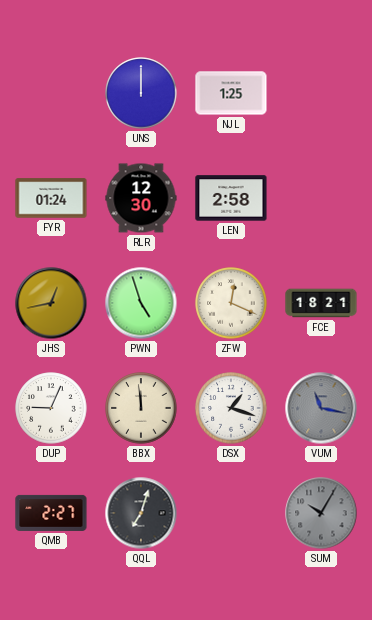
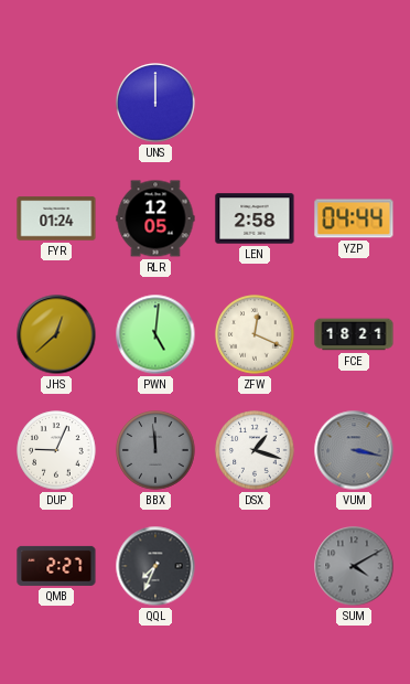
NJL: 1:25 -> none (231, 93)
RLR: 12:30 -> 12:05 (155, 218)
YZP: none -> 04:44 (354, 218)
JHS: 12:43 -> 12:38 (56, 334)
PWN: 4:57 -> 5:01 (155, 334)
BBX dial: cream -> grey (155, 450)
VUM: 11:17 -> 3:17 (354, 450)
QQL: 7:03 -> 7:34 (155, 566)
SUM: 10:05 -> 4:10 (354, 566)
